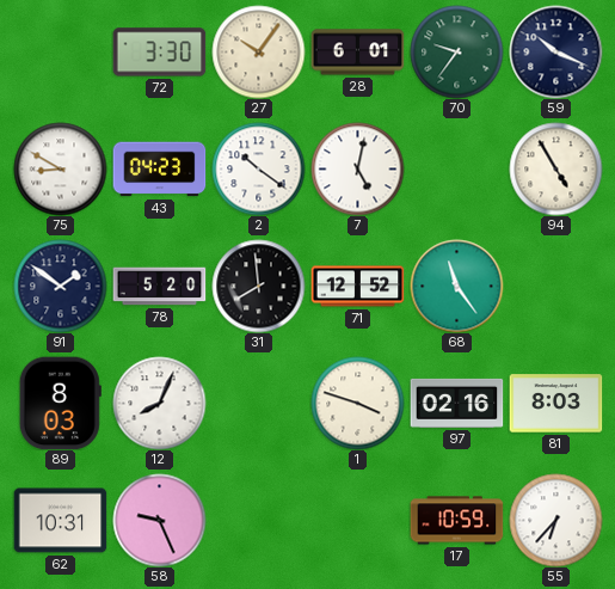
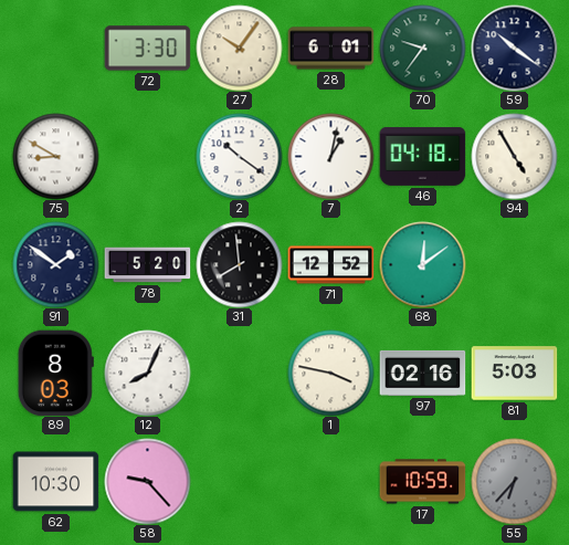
59: 10:19 -> 10:21 (514, 48)
43: 04:23 -> none (159, 170)
7: 5:02 -> 1:02 (330, 156)
46: none -> 04:18 (422, 156)
68: 11:24 -> 12:09 (422, 264)
1: 3:48 -> 3:47 (330, 373)
81: 8:03 -> 5:03 (514, 374)
62: 10:31 -> 10:30 (55, 482)
58: 9:26 -> 9:23 (147, 481)
55 dial: white -> grey (514, 481)
